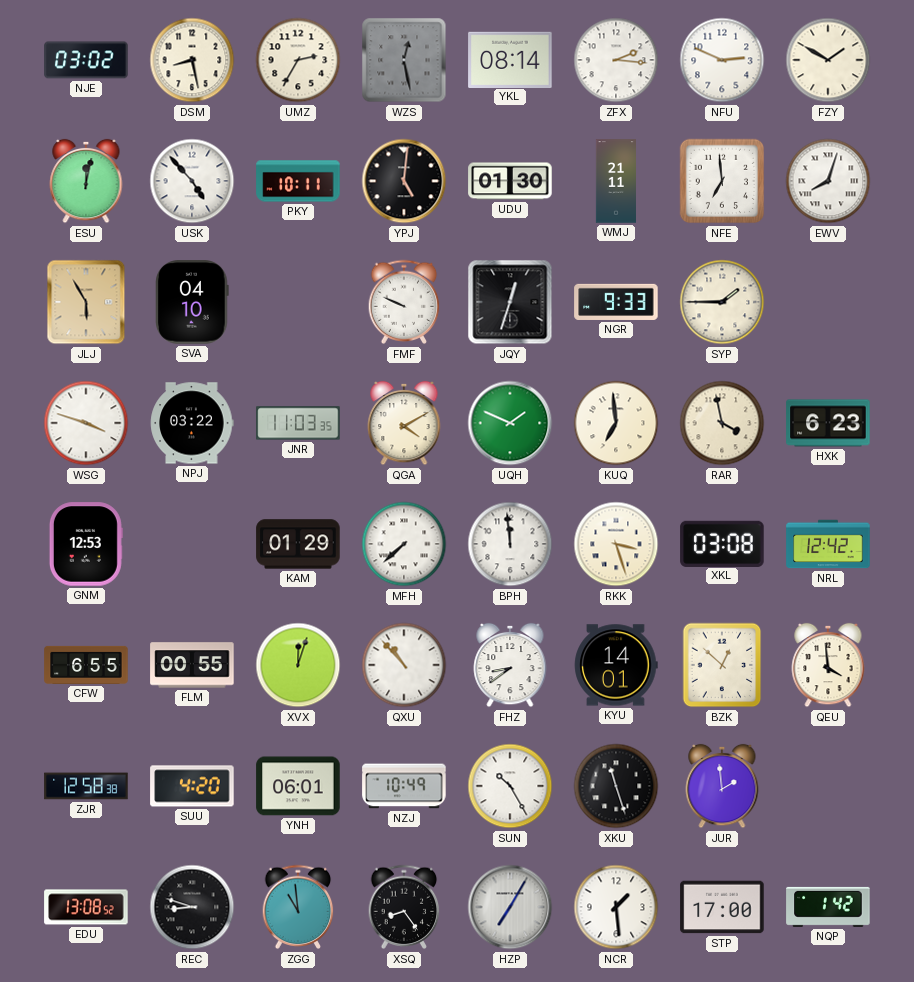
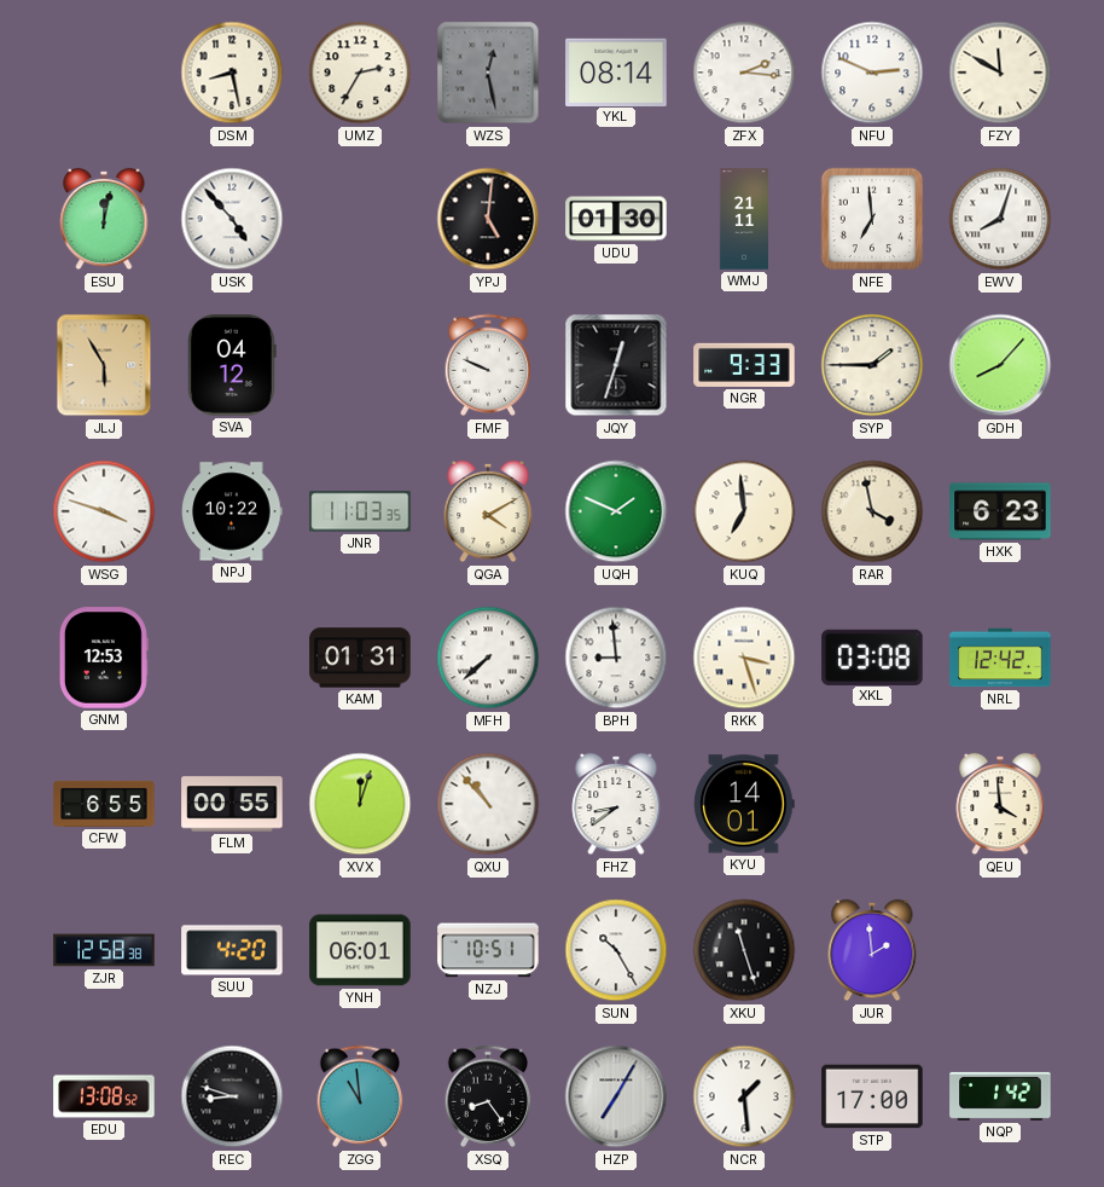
NJE: 03:02 -> none (86, 60)
FZY: 1:50 -> 11:50 (1000, 73)
PKY: 10:11 -> none (298, 181)
SVA: 04:10 -> 04:12 (232, 365)
GDH: none -> 8:07 (1000, 365)
NPJ: 03:22 -> 10:22 (232, 511)
KAM: 01:29 -> 01:31 (360, 658)
BPH: 11:59 -> 8:59 (616, 658)
BZK: 12:52 -> none (722, 665)
NZJ: 10:49 -> 10:51 (488, 950)
